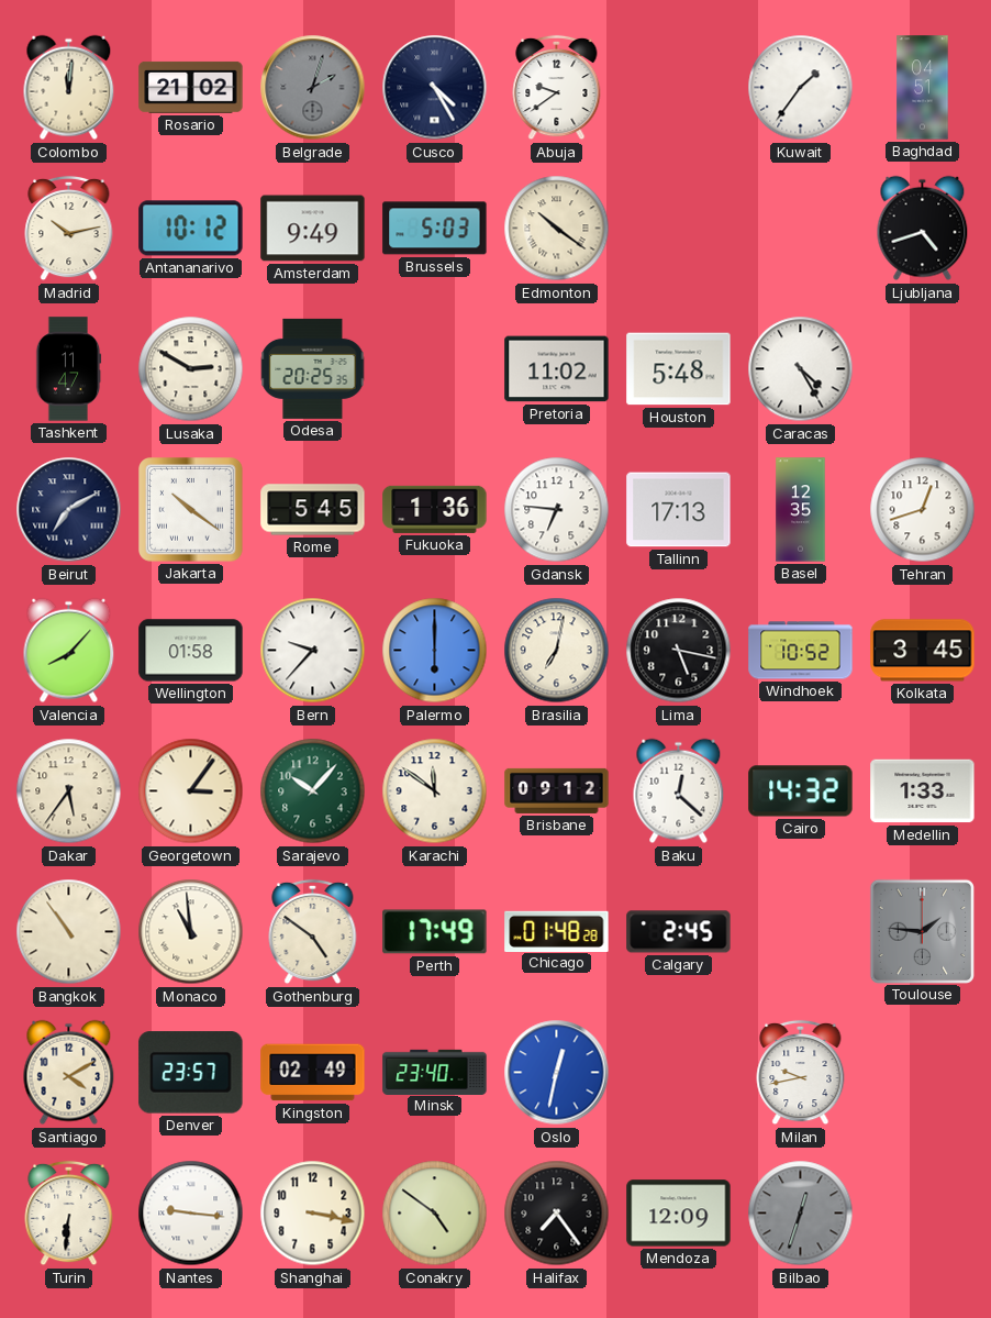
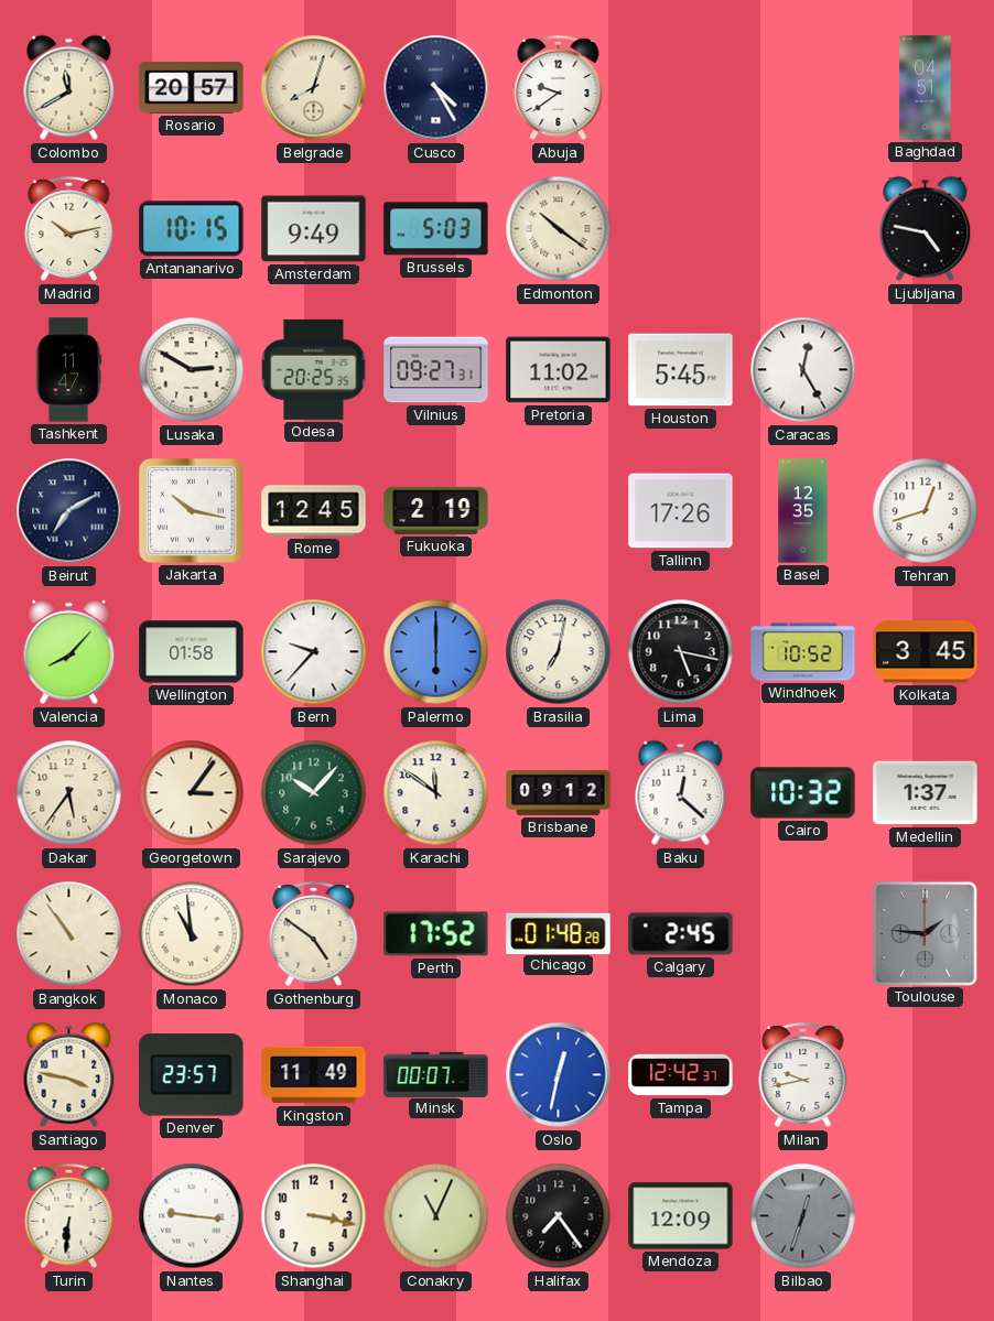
Colombo: 12:01 -> 11:40 (69, 88)
Rosario: 21:02 -> 20:57 (192, 87)
Belgrade: 2:03 -> 8:03 (314, 88)
Belgrade dial: grey -> cream (314, 88)
Kuwait: 1:36 -> none (801, 88)
Antananarivo: 10:12 -> 10:15 (192, 229)
Ljubljana: 4:42 -> 4:47 (926, 229)
Vilnius: none -> 09:27 (436, 370)
Houston: 5:48 -> 5:45 (681, 370)
Caracas: 4:25 -> 12:25 (803, 370)
Jakarta: 10:21 -> 10:17 (192, 511)
Rome: 5:45 -> 12:45 (314, 511)
Fukuoka: 1:36 -> 2:19 (436, 510)
Gdansk: 6:46 -> none (557, 510)
Tallinn: 17:13 -> 17:26 (681, 511)
Cairo: 14:32 -> 10:32 (803, 793)
Medellin: 1:33 -> 1:37 (926, 793)
Perth: 17:49 -> 17:52 (436, 934)
Santiago: 4:10 -> 3:47 (69, 1075)
Kingston: 02:49 -> 11:49 (314, 1075)
Minsk: 23:40 -> 00:07 (436, 1074)
Tampa: none -> 12:42 (681, 1075)
Conakry: 4:51 -> 11:04 (436, 1216)
